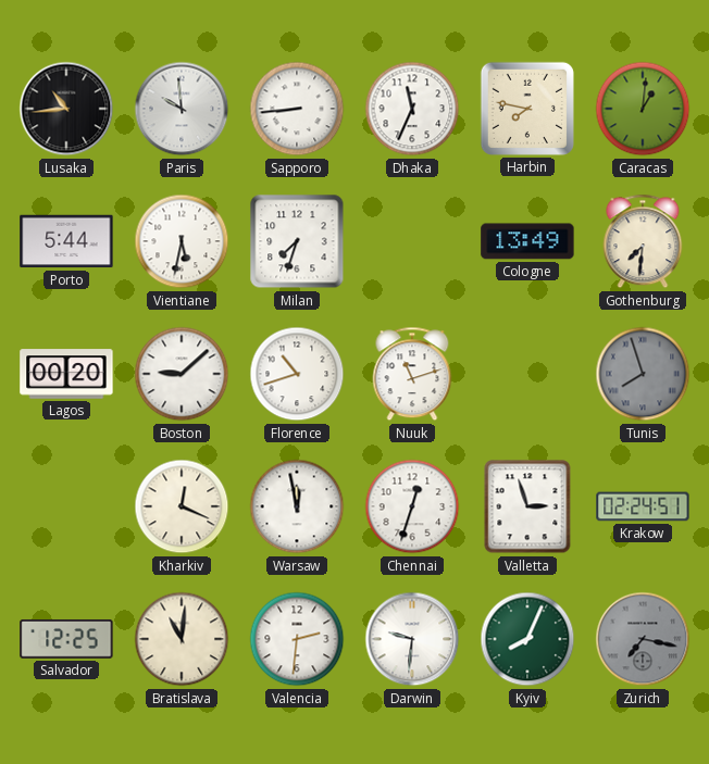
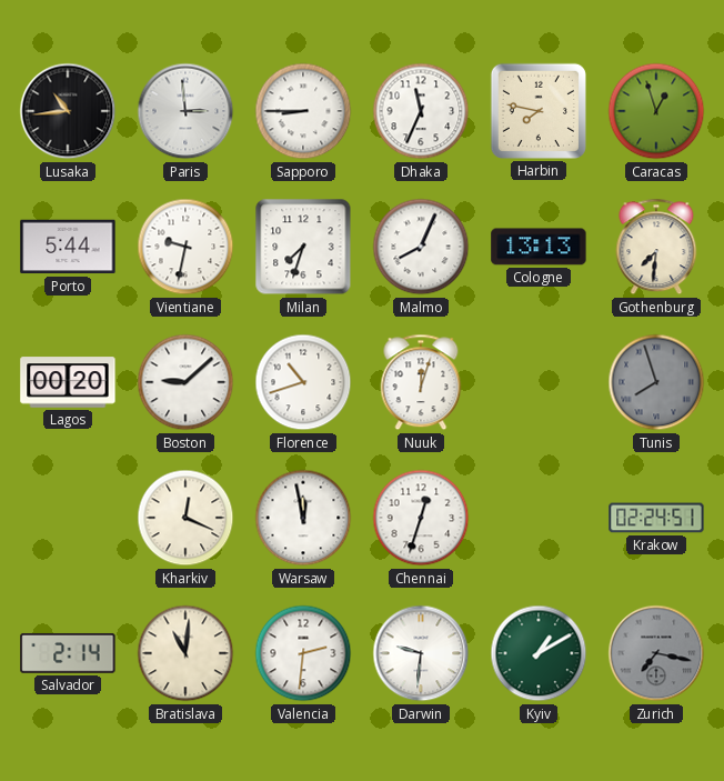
Paris: 9:59 -> 2:59 (185, 111)
Sapporo: 8:44 -> 8:45 (303, 111)
Caracas: 1:01 -> 12:57 (656, 111)
Vientiane: 5:32 -> 9:32 (185, 247)
Malmo: none -> 8:04 (421, 247)
Cologne: 13:49 -> 13:13 (539, 247)
Nuuk: 11:12 -> 12:03 (421, 382)
Valletta: 2:57 -> none (527, 506)
Salvador: 12:25 -> 2:14 (68, 653)
Kyiv: 8:04 -> 1:10 (539, 653)
